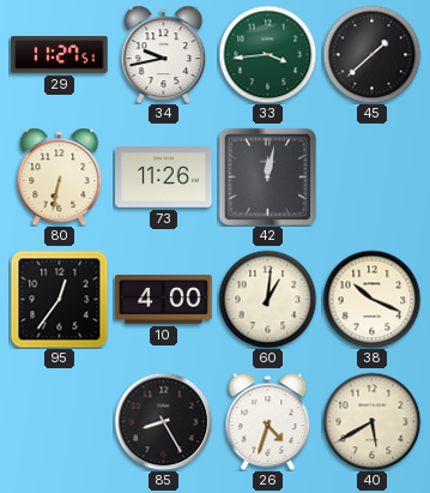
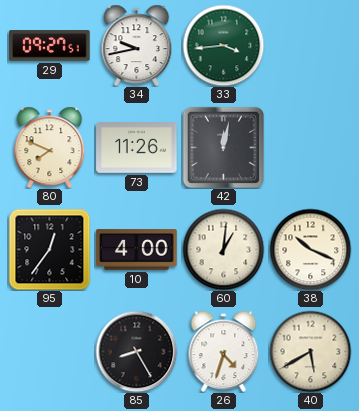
29: 11:27 -> 09:27 (50, 46)
45: 1:38 -> none (371, 54)
80: 6:32 -> 7:49 (50, 147)
